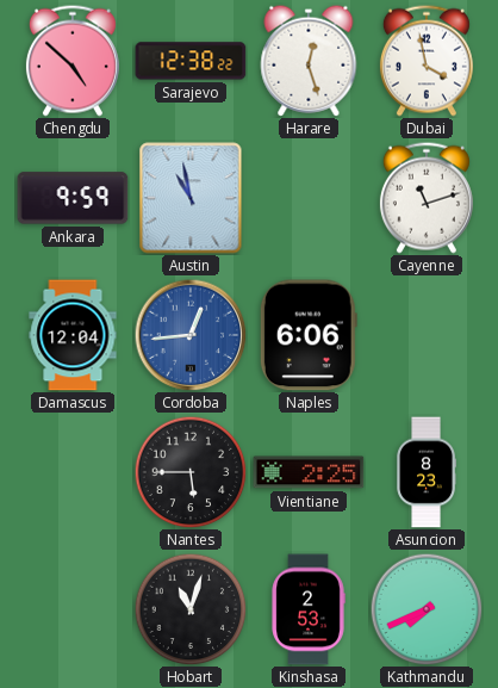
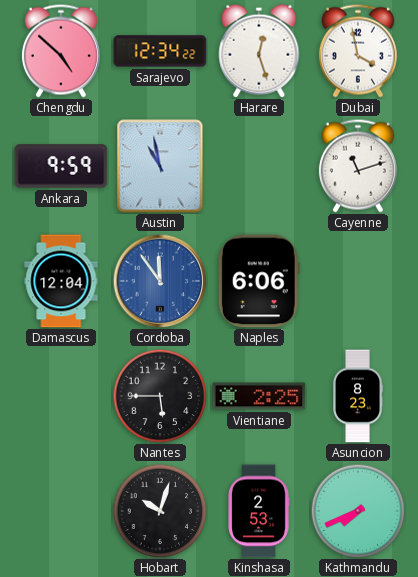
Sarajevo: 12:38 -> 12:34 (160, 51)
Cordoba: 12:44 -> 11:54 (160, 281)
Hobart: 11:03 -> 10:03 (160, 511)
